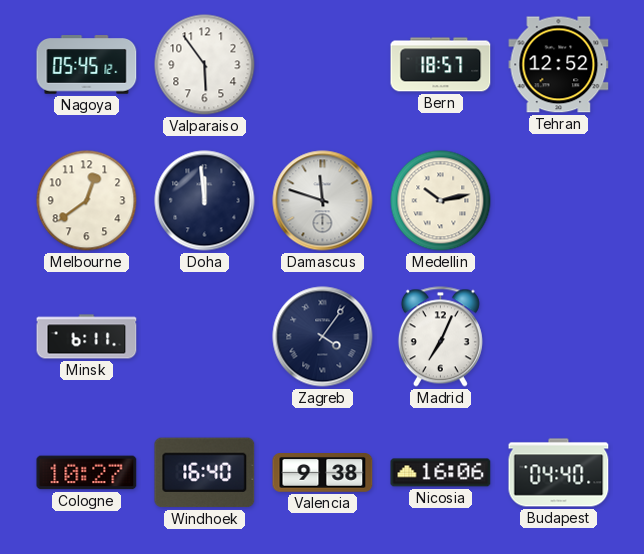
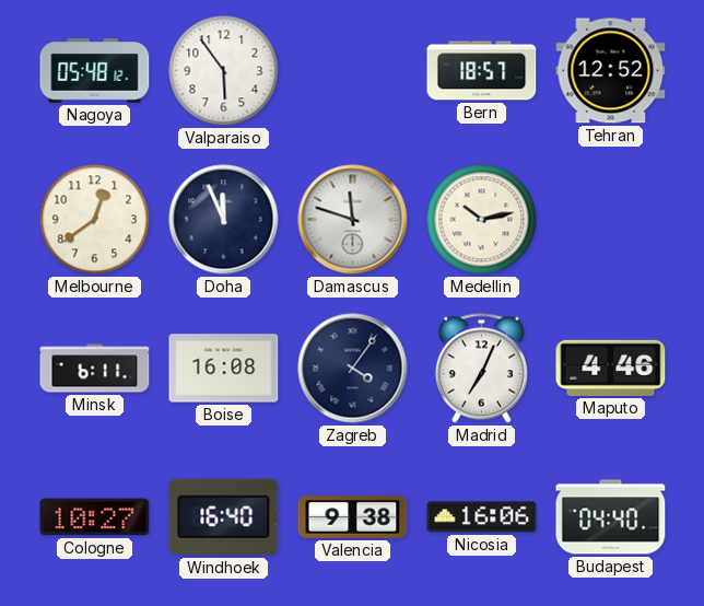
Nagoya: 05:45 -> 05:48 (95, 71)
Doha: 11:59 -> 11:56 (224, 220)
Boise: none -> 16:08 (224, 369)
Maputo: none -> 4:46 (611, 368)
